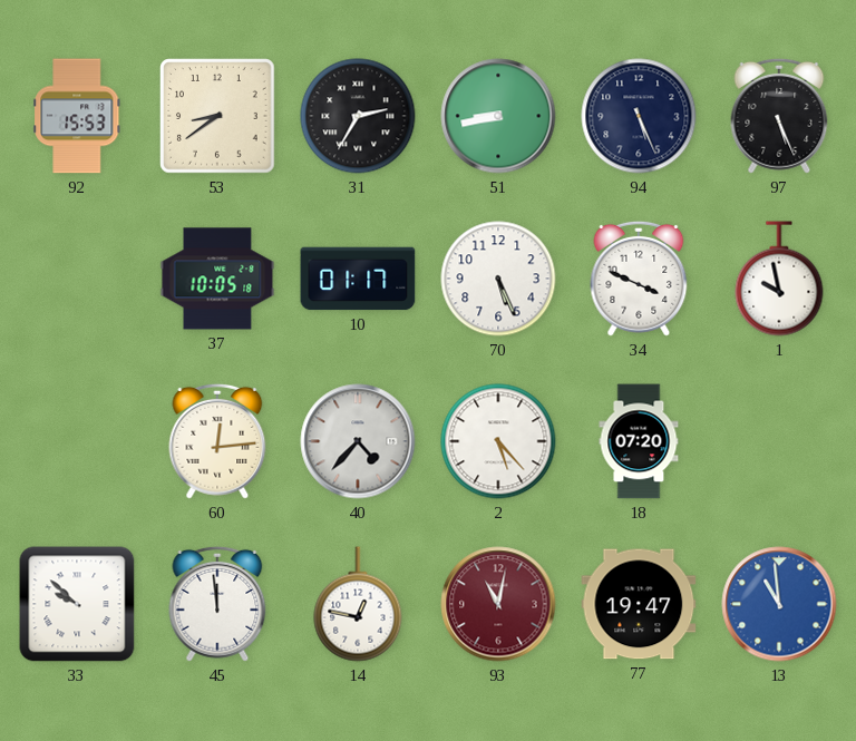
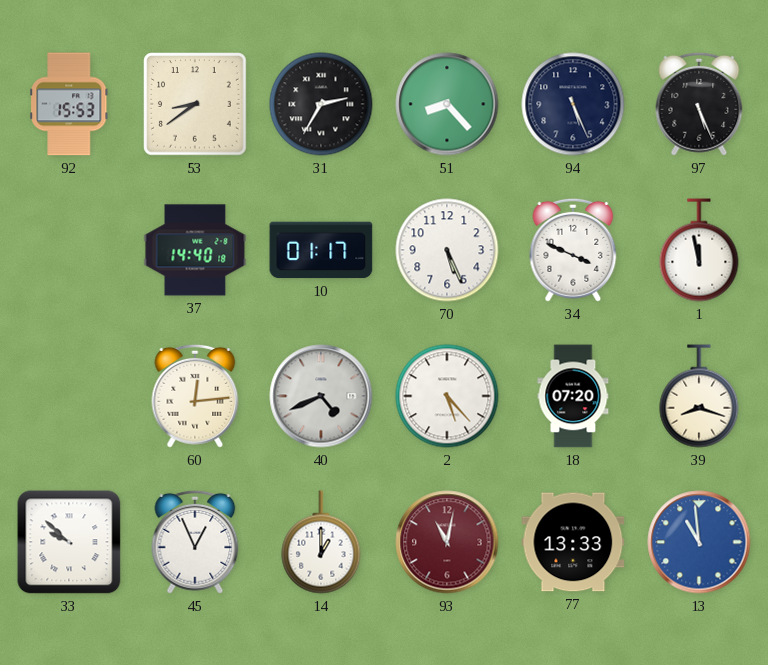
51: 8:43 -> 8:23 (447, 104)
37: 10:05 -> 14:40 (195, 250)
1: 9:58 -> 11:58 (699, 250)
40: 4:37 -> 4:41 (321, 396)
39: none -> 8:18 (699, 396)
45: 11:59 -> 12:56 (195, 542)
14: 12:47 -> 1:00 (321, 542)
77: 19:47 -> 13:33 (573, 542)
